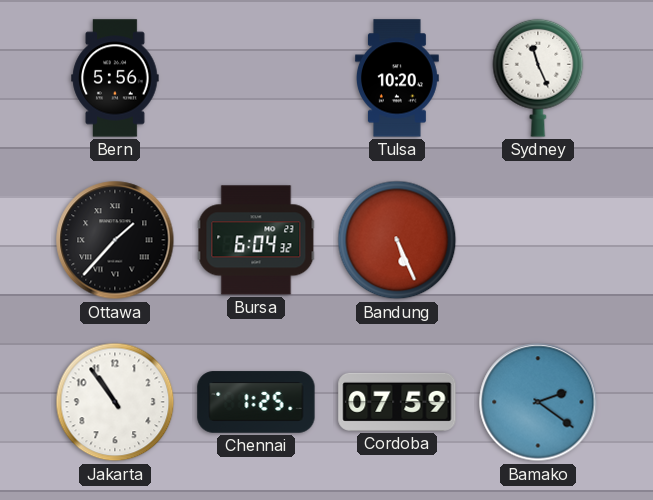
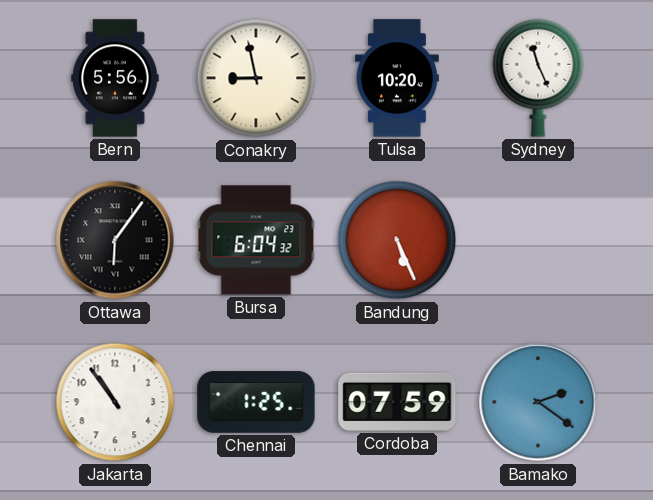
Conakry: none -> 8:58 (256, 78)
Ottawa: 1:37 -> 6:06 (115, 240)
